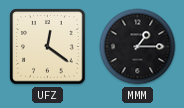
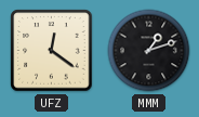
MMM: 1:15 -> 1:12 (149, 51)
